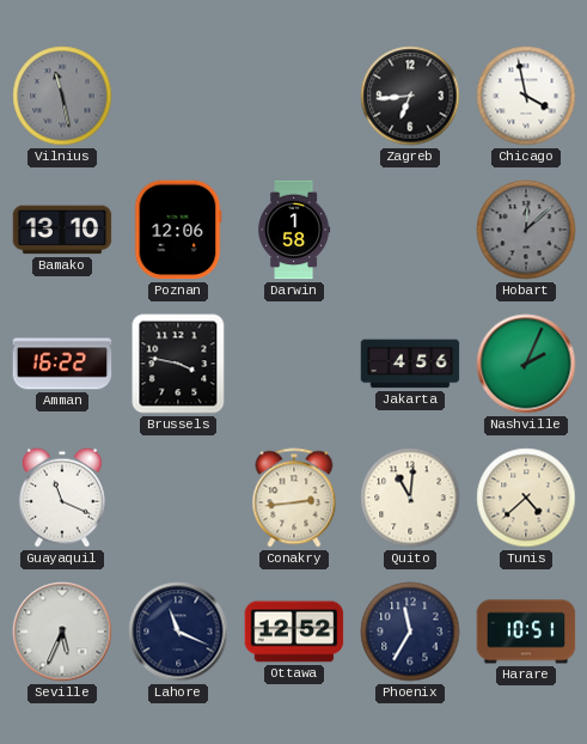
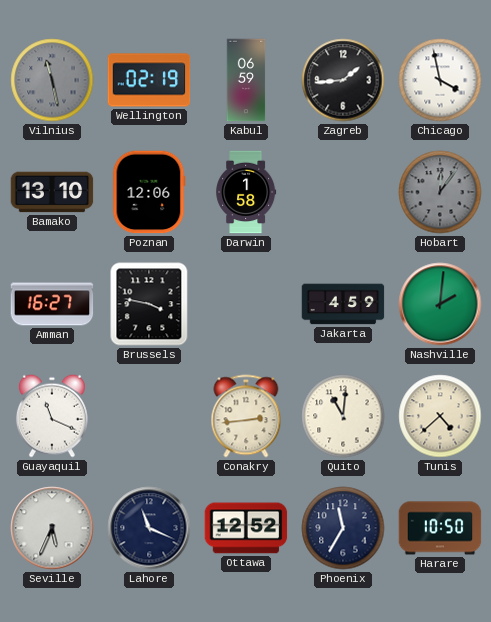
Wellington: none -> 02:19 (149, 80)
Kabul: none -> 06:59 (246, 80)
Zagreb: 6:44 -> 1:44 (343, 80)
Hobart: 12:08 -> 12:06 (440, 192)
Amman: 16:22 -> 16:27 (52, 304)
Jakarta: 4:56 -> 4:59 (343, 304)
Nashville: 2:04 -> 2:01 (440, 304)
Harare: 10:51 -> 10:50 (440, 528)
